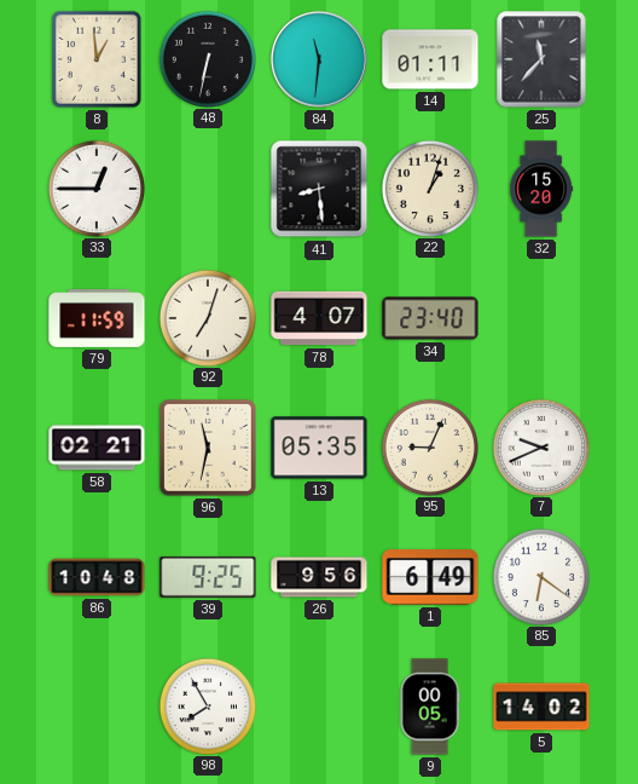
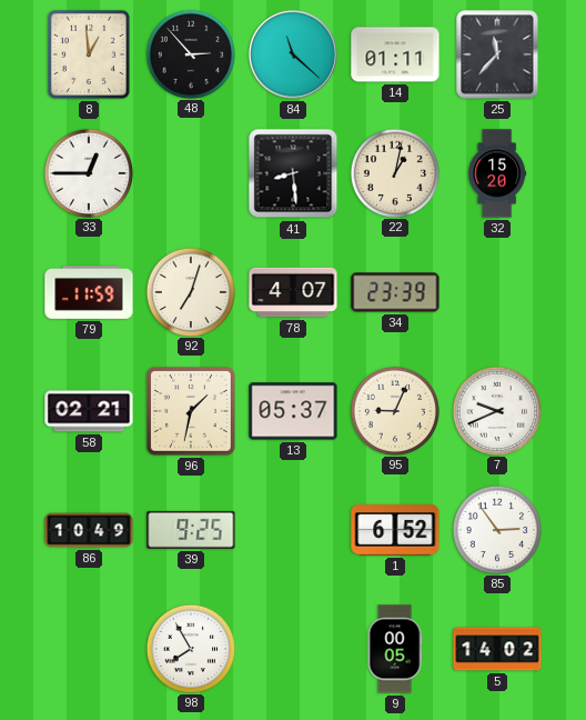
48: 6:32 -> 2:53 (190, 53)
84: 11:31 -> 11:22 (293, 54)
22: 1:03 -> 1:02 (394, 172)
34: 23:40 -> 23:39 (395, 292)
96: 11:32 -> 1:32 (191, 411)
13: 05:35 -> 05:37 (293, 411)
86: 10:48 -> 10:49 (89, 530)
26: 9:56 -> none (319, 577)
1: 6:49 -> 6:52 (395, 530)
85: 6:21 -> 2:54 (496, 529)
